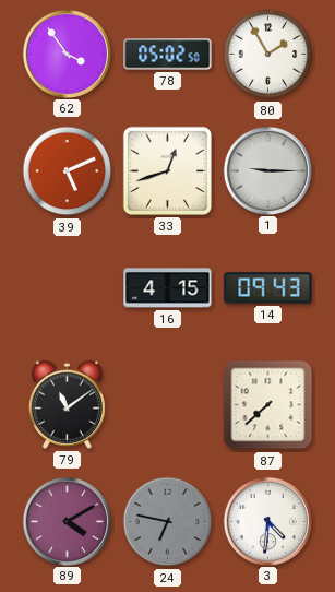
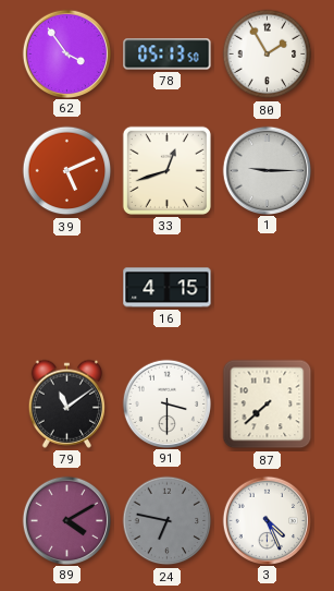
78: 05:02 -> 05:13 (168, 55)
14: 09:43 -> none (268, 288)
91: none -> 3:30 (166, 403)
3: 4:31 -> 4:26 (267, 520)
